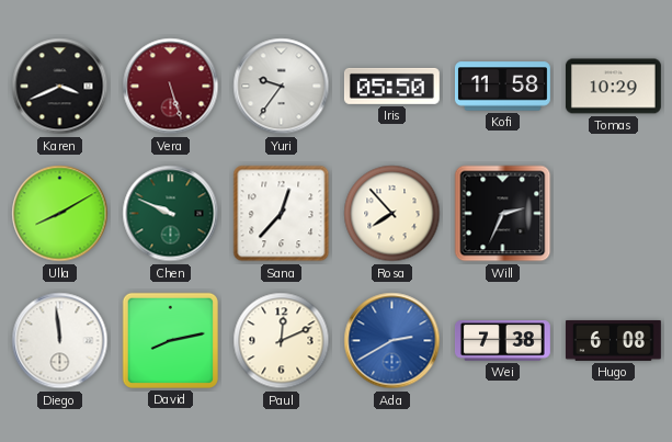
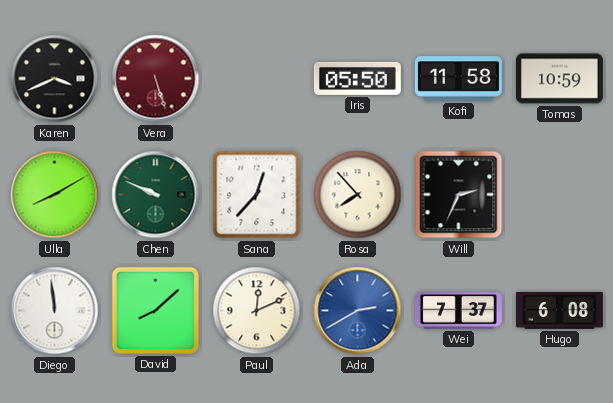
Yuri: 9:36 -> none (282, 87)
Tomas: 10:29 -> 10:59 (559, 79)
David: 8:13 -> 8:08 (155, 310)
Wei: 7:38 -> 7:37 (458, 311)
